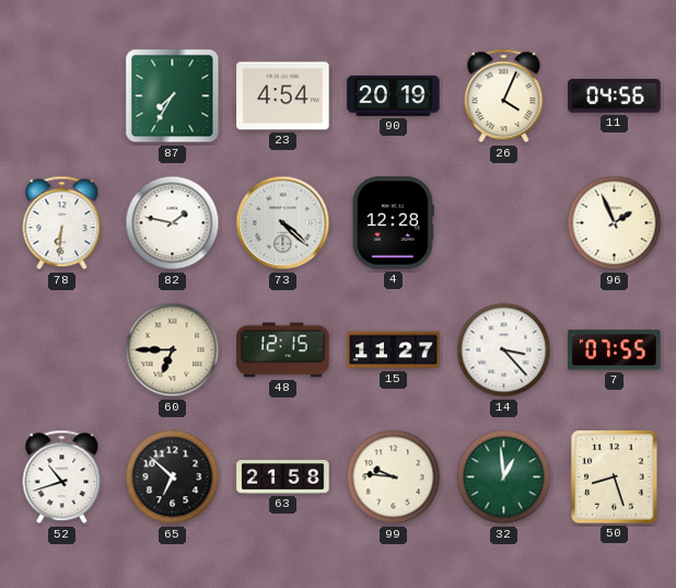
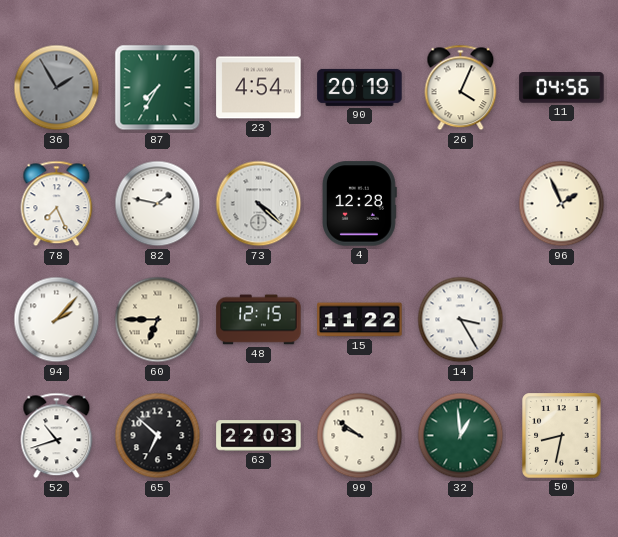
36: none -> 1:55 (57, 88)
78: 6:31 -> 7:26 (57, 204)
94: none -> 2:07 (57, 320)
15: 11:27 -> 11:22 (360, 320)
14: 3:23 -> 3:25 (461, 320)
7: 07:55 -> none (615, 350)
63: 21:58 -> 22:03 (259, 436)
99: 9:46 -> 9:51 (360, 436)
50: 8:27 -> 8:32 (562, 436)
